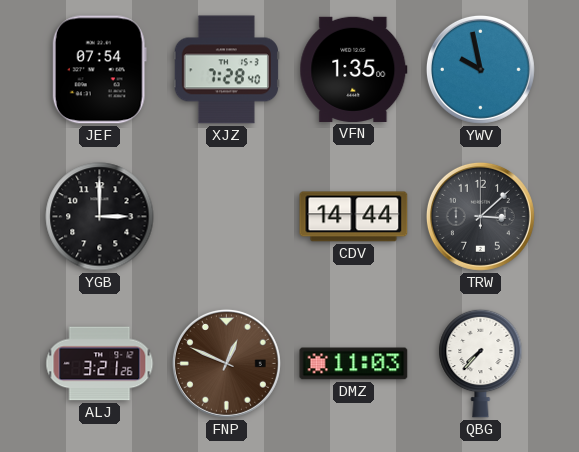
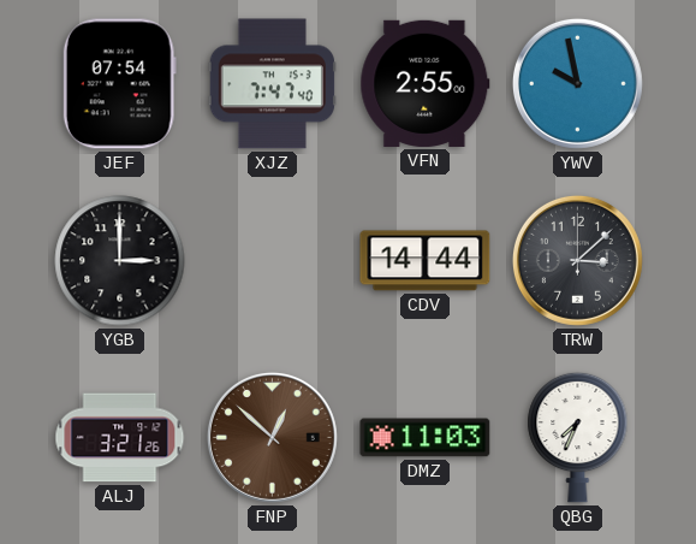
XJZ: 7:28 -> 7:47 (272, 84)
VFN: 1:35 -> 2:55 (426, 83)
FNP: 12:49 -> 12:52 (272, 437)
QBG: 7:37 -> 7:34 (578, 437)
